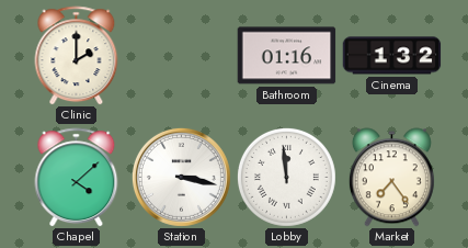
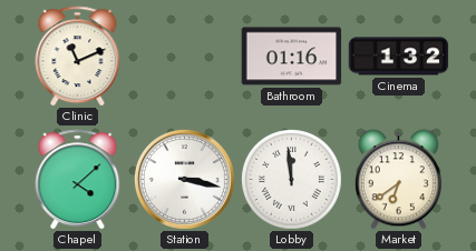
Clinic: 2:00 -> 11:11 (78, 57)
Market: 7:24 -> 6:39 (398, 180)
